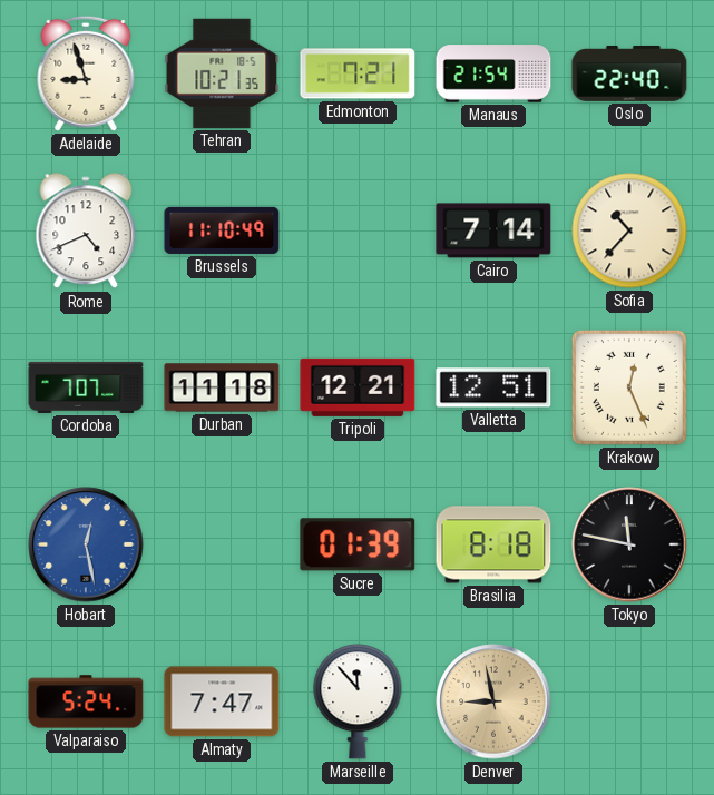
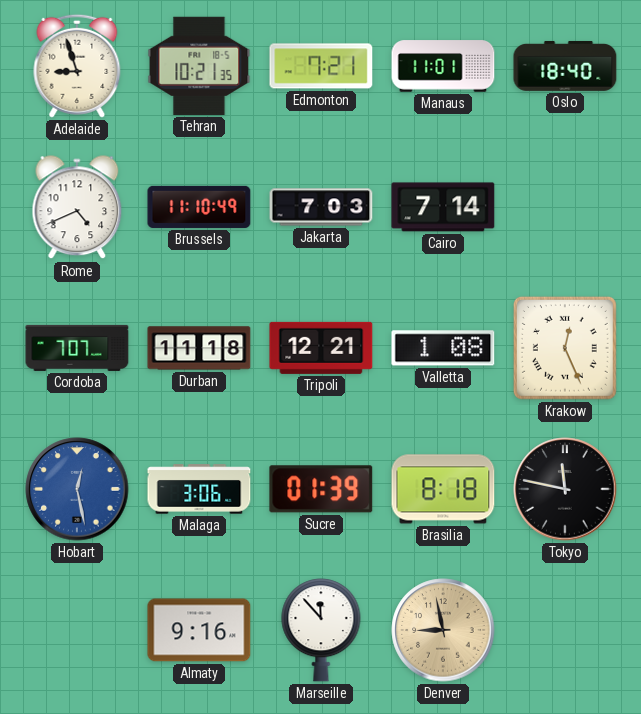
Manaus: 21:54 -> 11:01 (443, 66)
Oslo: 22:40 -> 18:40 (565, 66)
Jakarta: none -> 7:03 (321, 207)
Sofia: 10:37 -> none (629, 230)
Valletta: 12:51 -> 1:08 (443, 348)
Malaga: none -> 3:06 (199, 489)
Valparaiso: 5:24 -> none (86, 701)
Almaty: 7:47 -> 9:16 (199, 630)
